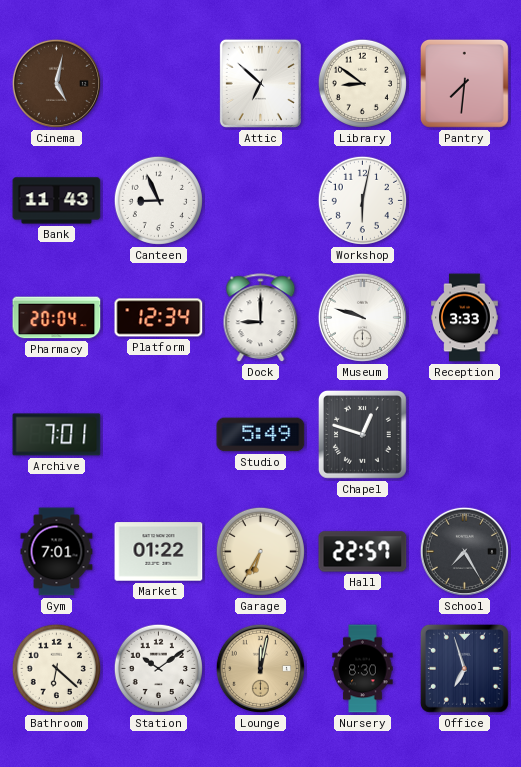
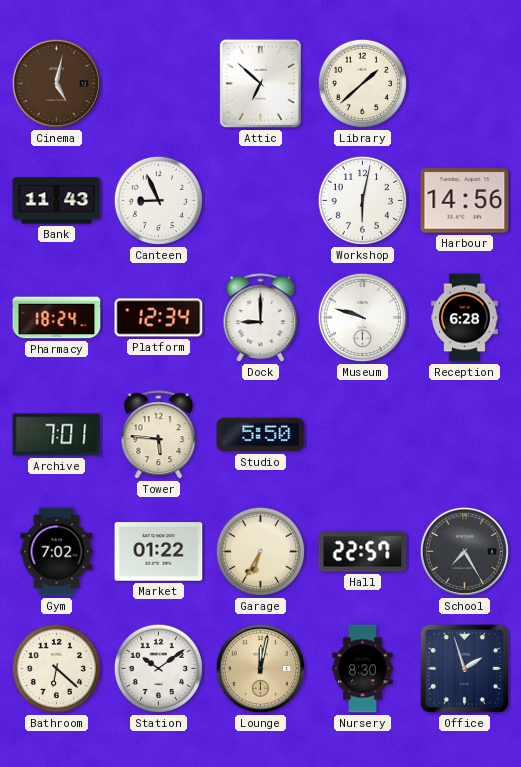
Library: 8:51 -> 1:38 (362, 83)
Pantry: 7:31 -> none (464, 83)
Harbour: none -> 14:56 (465, 201)
Pharmacy: 20:04 -> 18:24 (57, 318)
Reception: 3:33 -> 6:28 (465, 318)
Tower: none -> 5:46 (159, 435)
Studio: 5:49 -> 5:50 (261, 435)
Chapel: 12:48 -> none (362, 434)
Gym: 7:01 -> 7:02 (57, 552)
Office: 6:57 -> 1:57 (464, 668)
